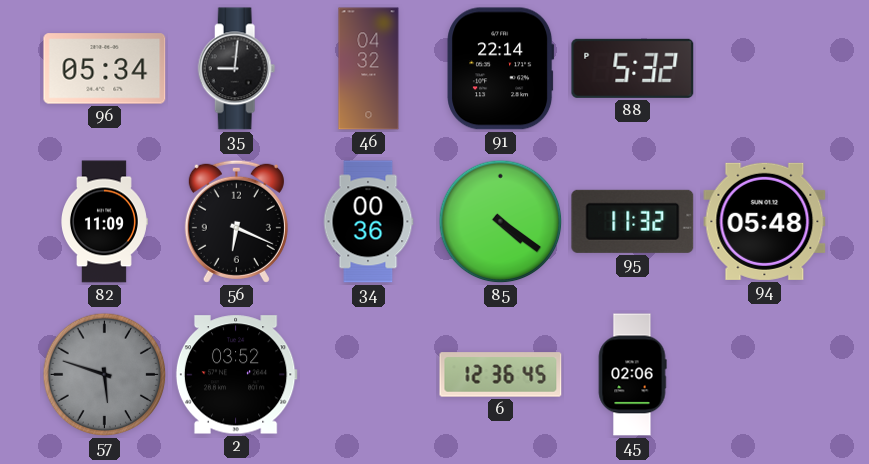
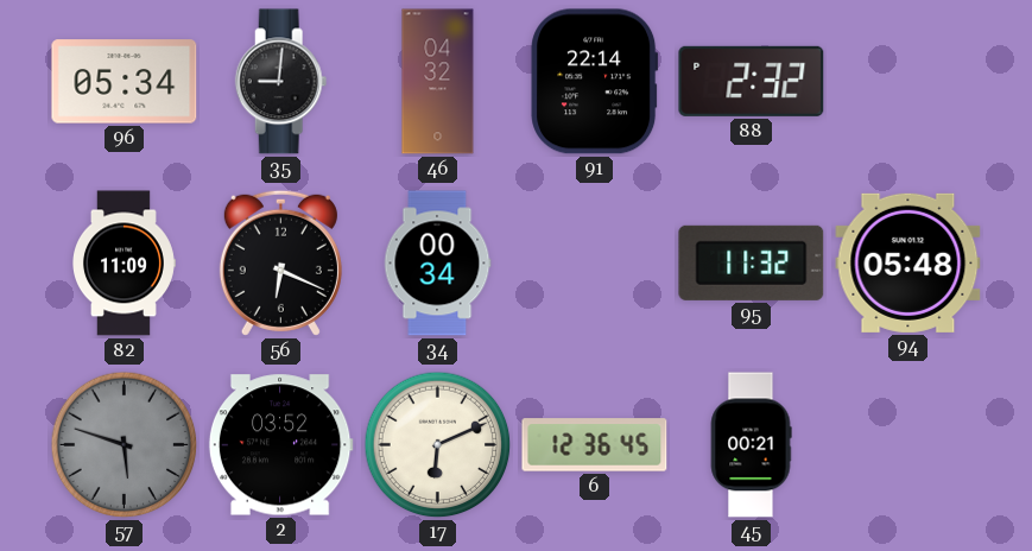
88: 5:32 -> 2:32 (752, 81)
34: 00:36 -> 00:34 (437, 264)
85: 4:21 -> none (501, 222)
17: none -> 6:11 (438, 445)
45: 02:06 -> 00:21 (751, 445)
